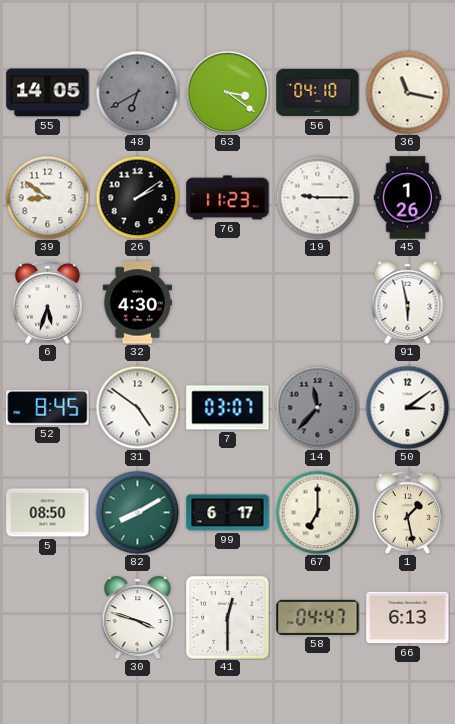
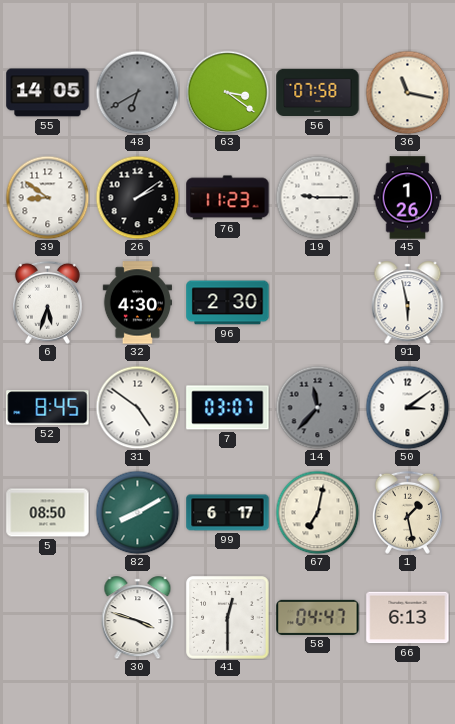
56: 04:10 -> 07:58 (318, 93)
96: none -> 2:30 (228, 303)
67: 7:00 -> 7:02 (317, 512)
